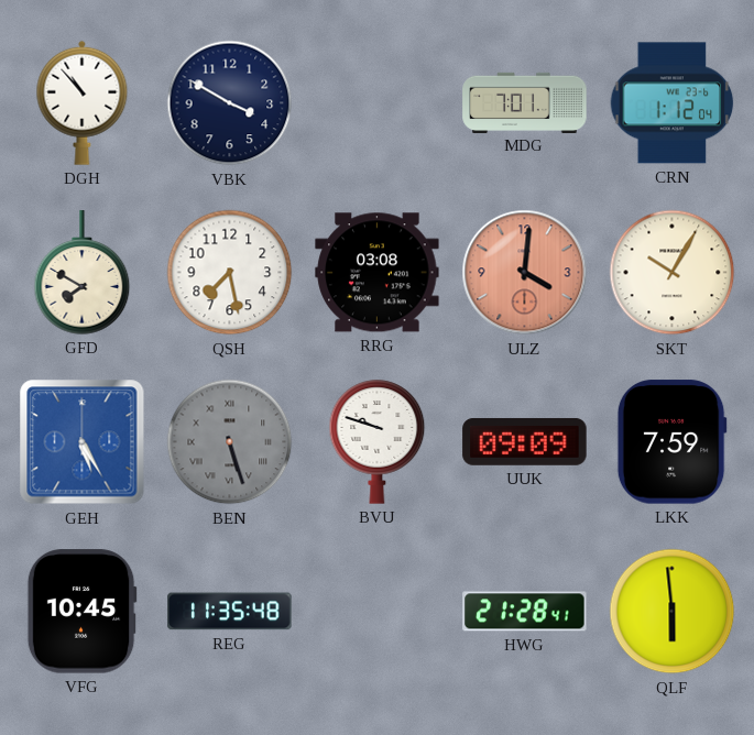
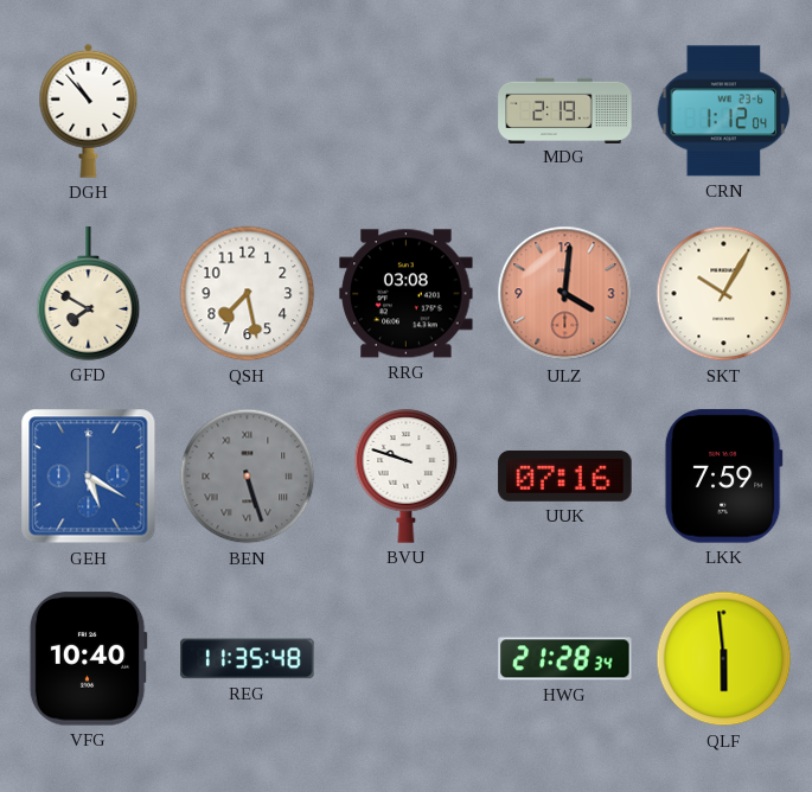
VBK: 3:50 -> none (230, 103)
MDG: 7:01 -> 2:19 (565, 110)
GEH: 5:25 -> 5:20 (89, 477)
UUK: 09:09 -> 07:16 (565, 475)
VFG: 10:45 -> 10:40 (88, 659)
HWG: 21:28:41 -> 21:28:34 (565, 659)
